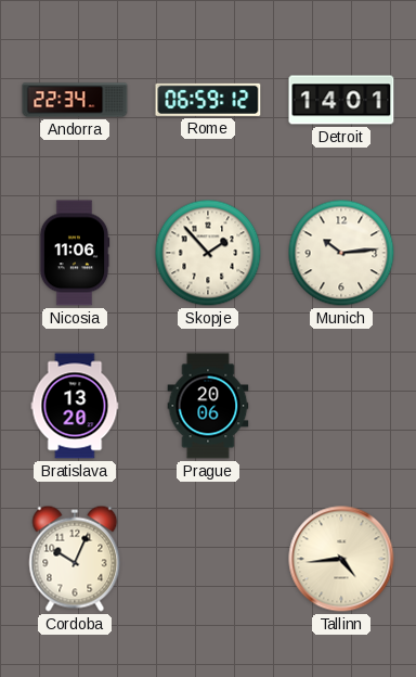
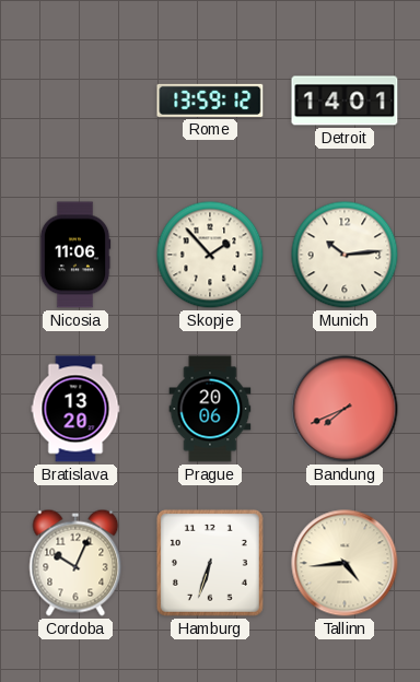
Andorra: 22:34 -> none (75, 100)
Rome: 06:59 -> 13:59 (210, 101)
Bandung: none -> 7:41 (345, 409)
Hamburg: none -> 6:33 (210, 563)
